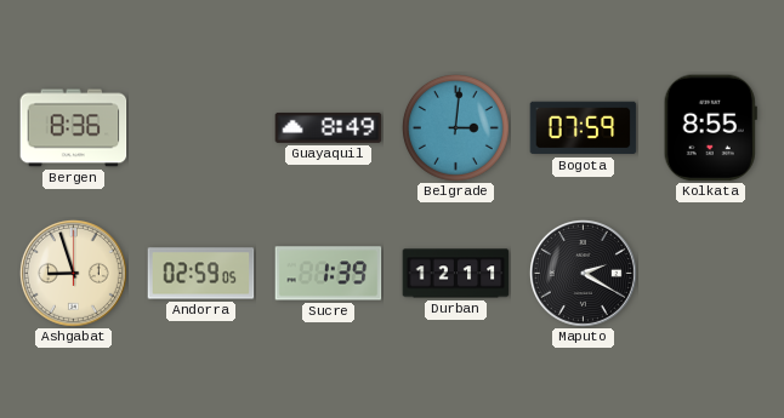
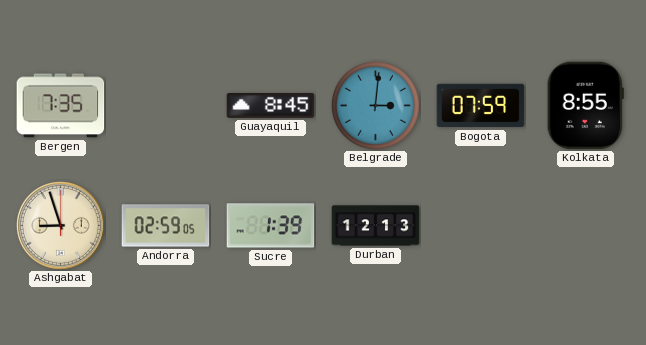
Bergen: 8:36 -> 7:35 (61, 106)
Guayaquil: 8:49 -> 8:45 (271, 105)
Durban: 12:11 -> 12:13 (376, 226)
Maputo: 2:20 -> none (583, 273)
